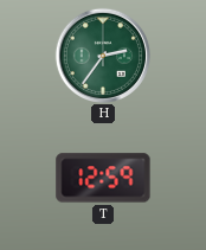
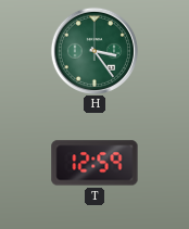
H: 2:36 -> 3:24 (93, 50)
